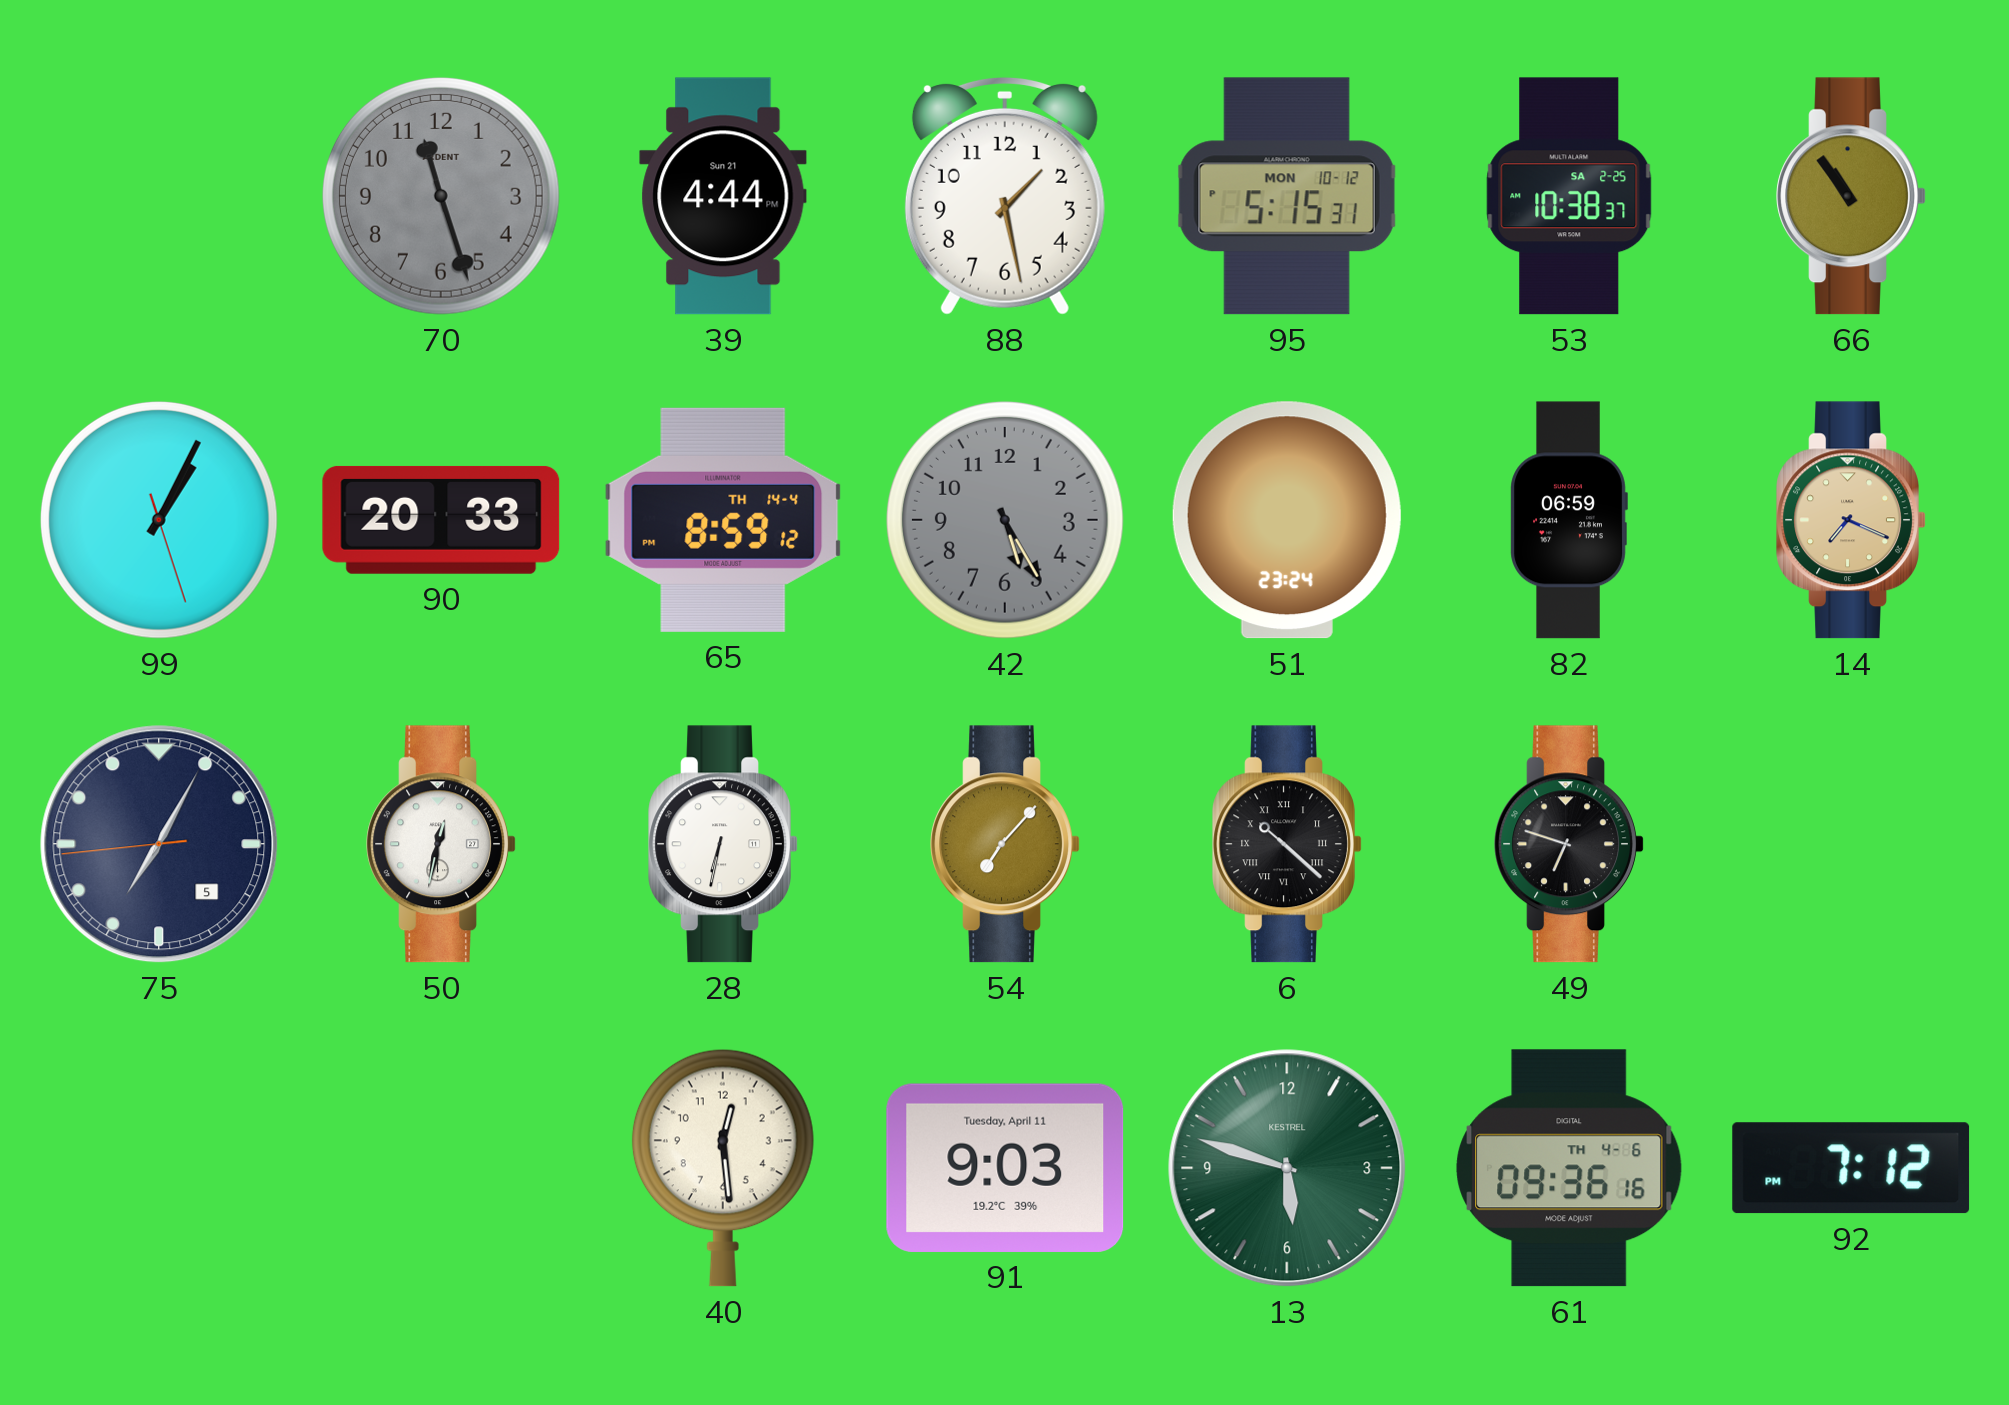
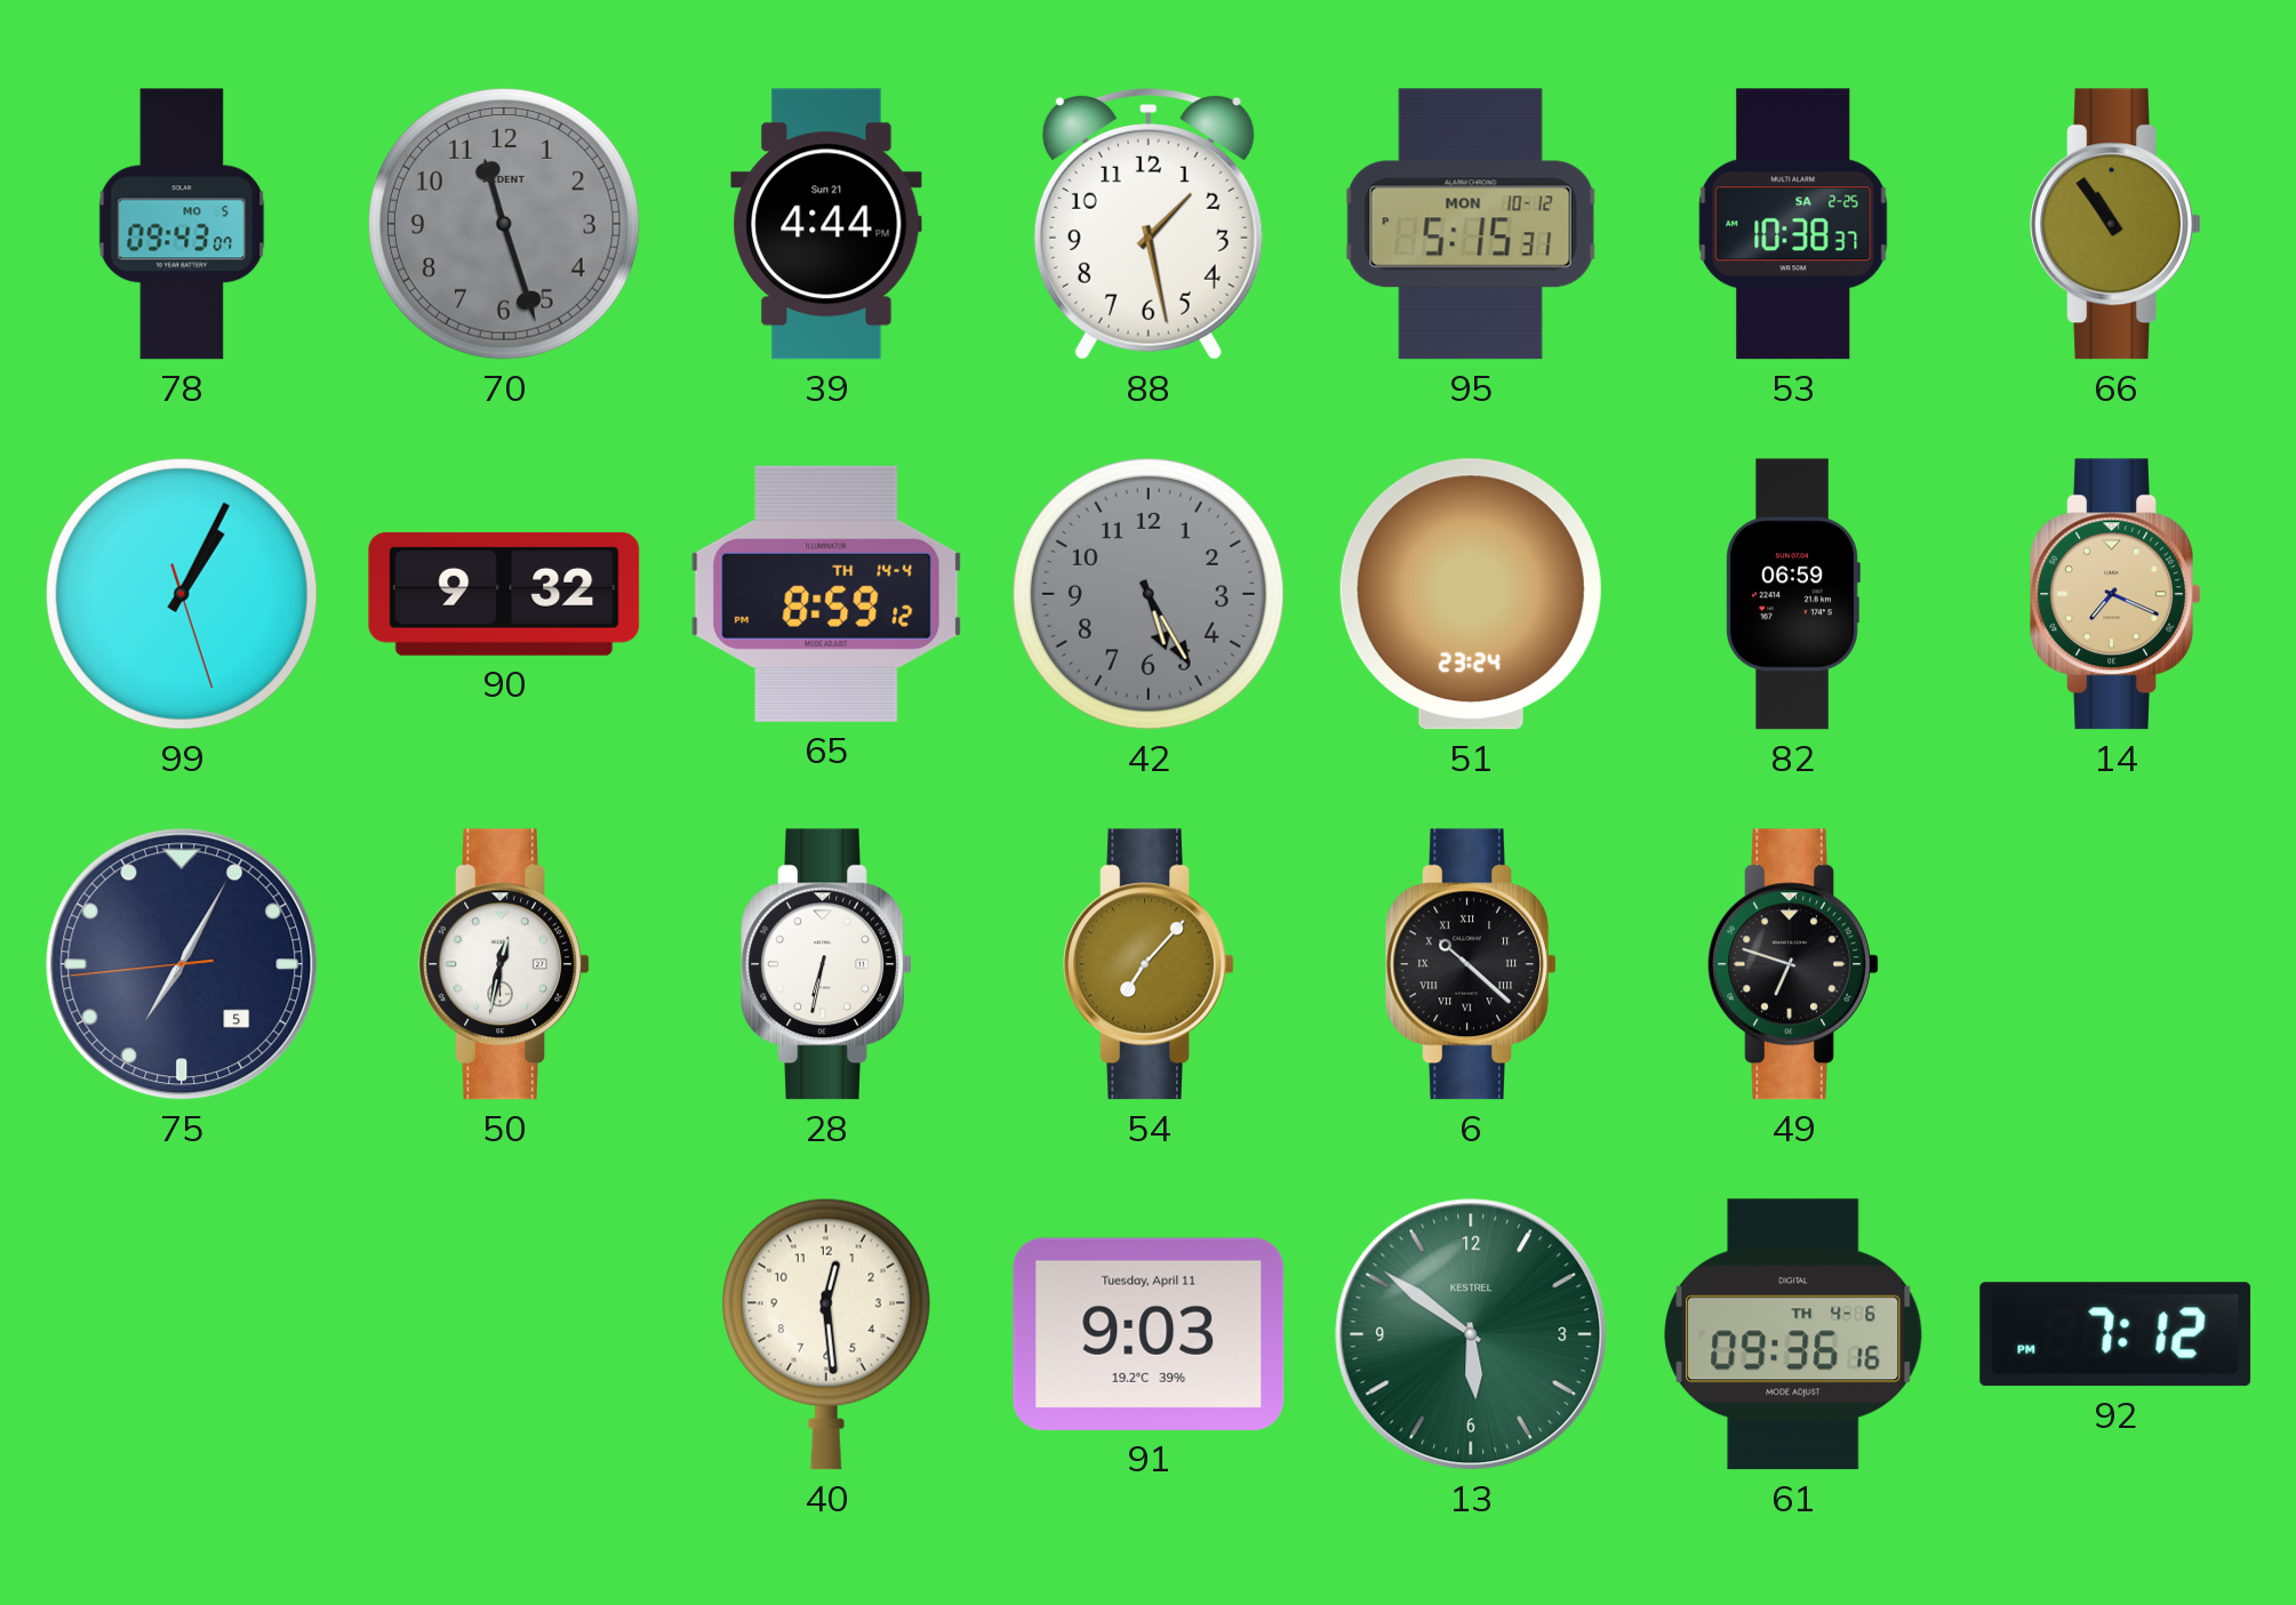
78: none -> 09:43 (182, 224)
90: 20:33 -> 9:32 (504, 594)
13: 5:48 -> 5:51 (1471, 1334)
